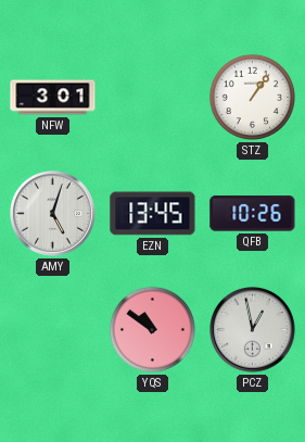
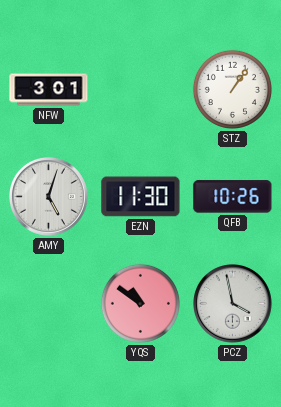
EZN: 13:45 -> 11:30 (141, 197)
PCZ: 12:58 -> 3:58 (233, 304)
